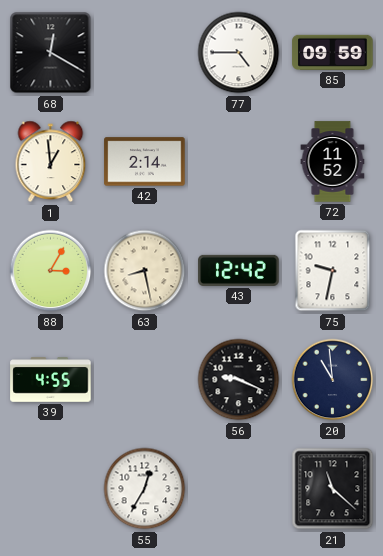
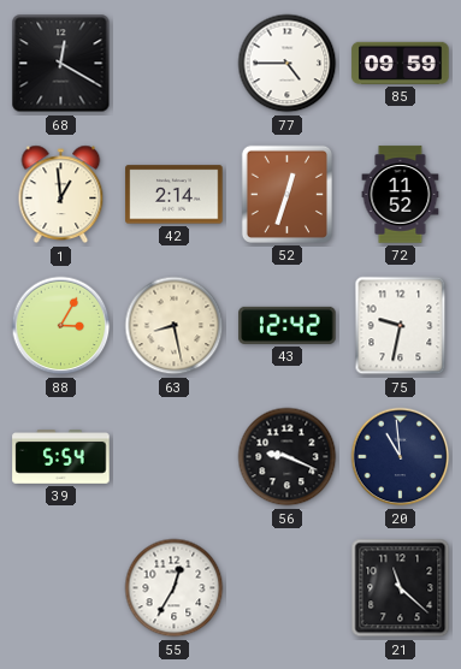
52: none -> 12:33 (286, 194)
39: 4:55 -> 5:54 (61, 457)
